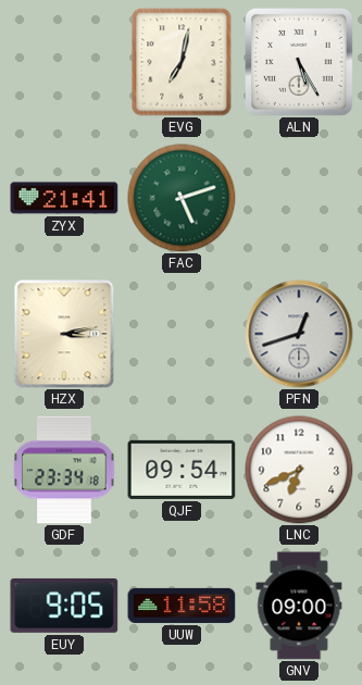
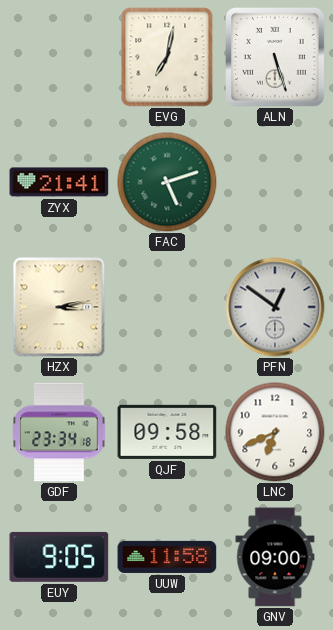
ALN: 5:25 -> 5:27 (276, 58)
PFN: 12:42 -> 12:51 (275, 307)
QJF: 09:54 -> 09:58 (167, 432)
